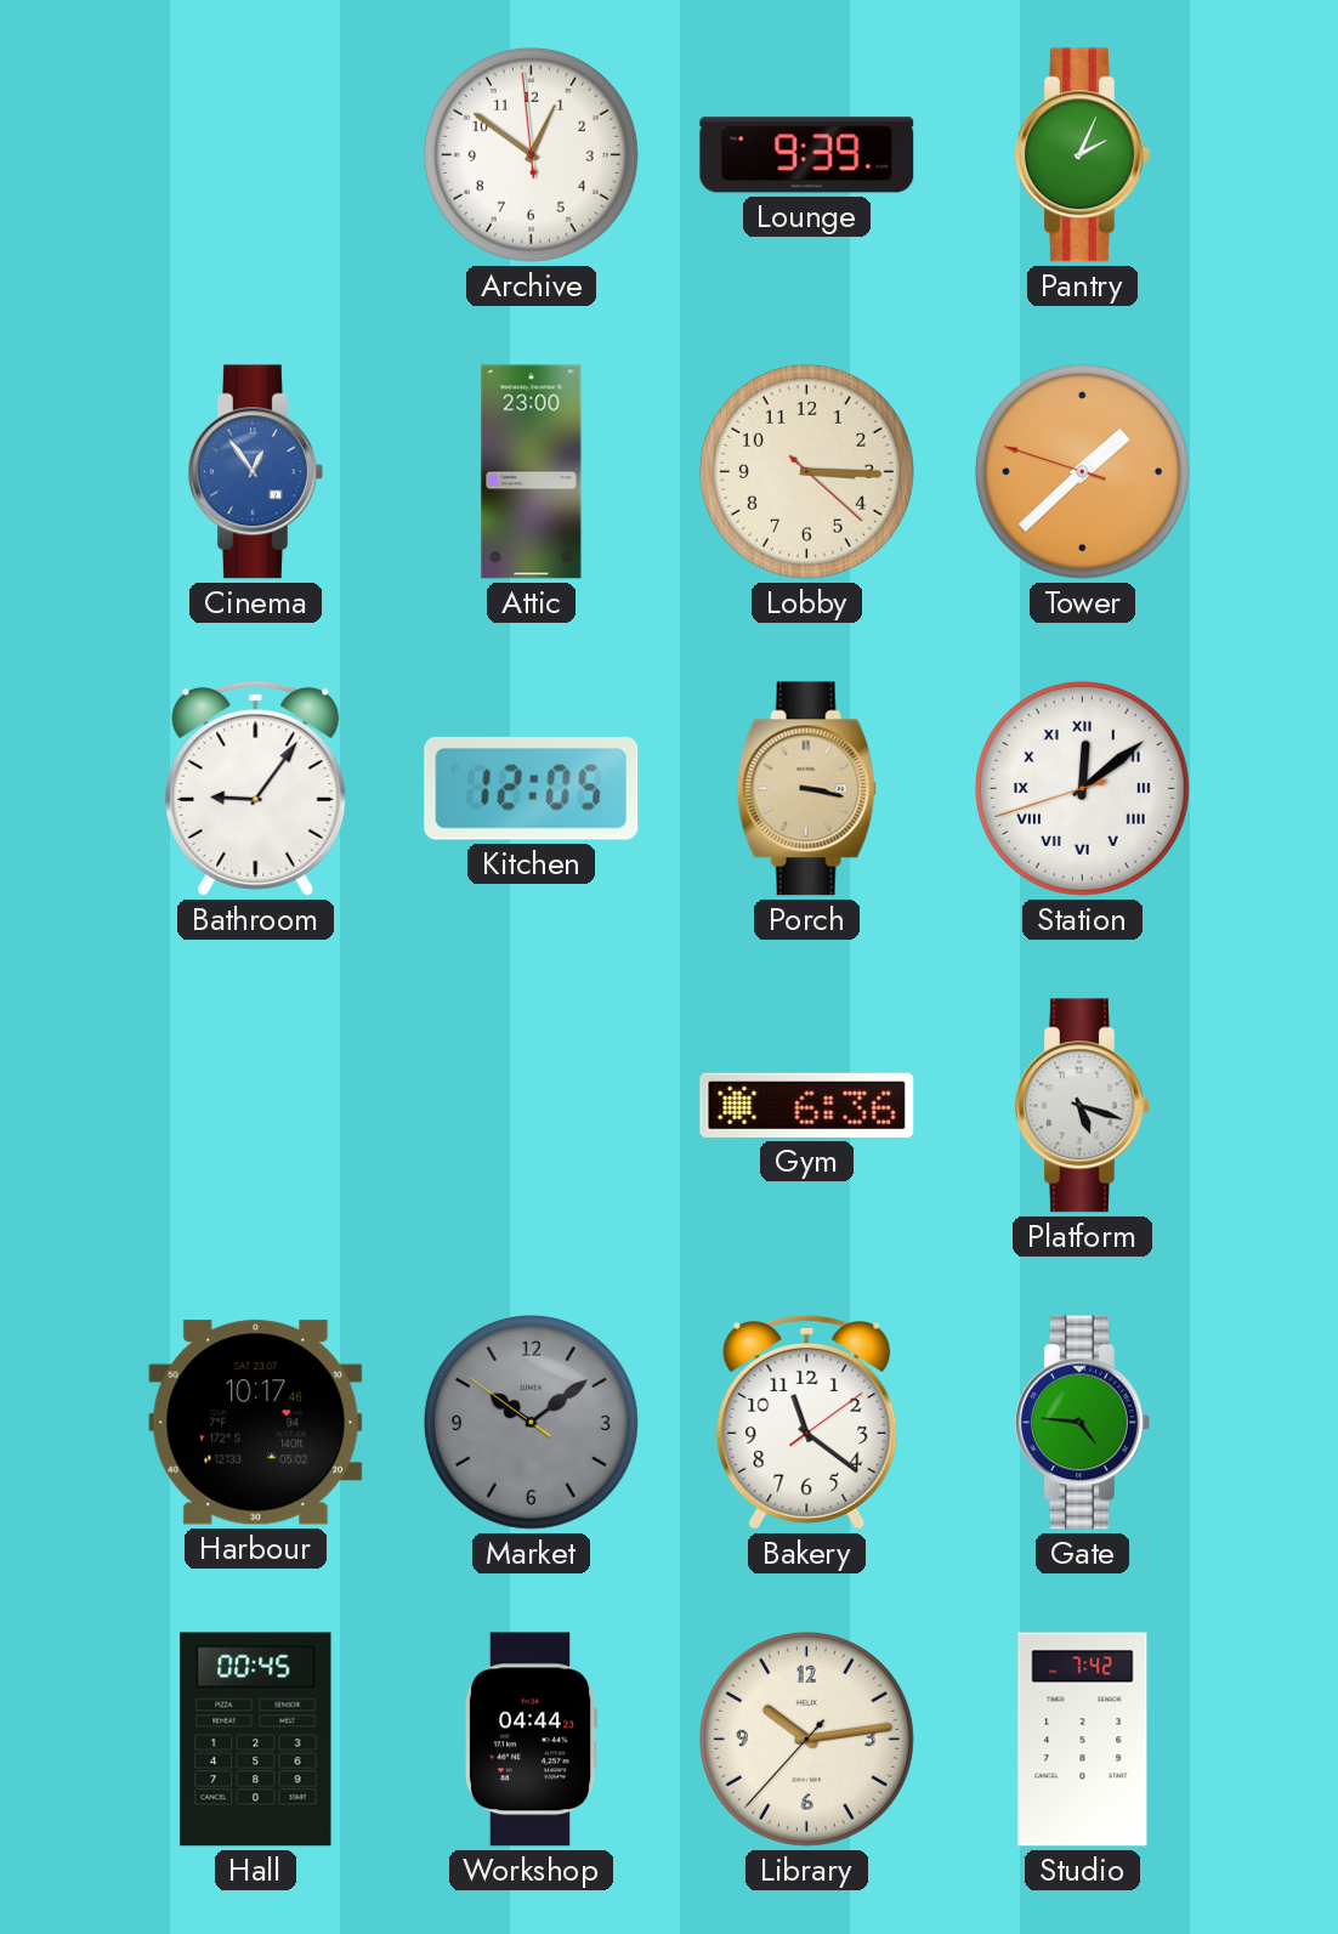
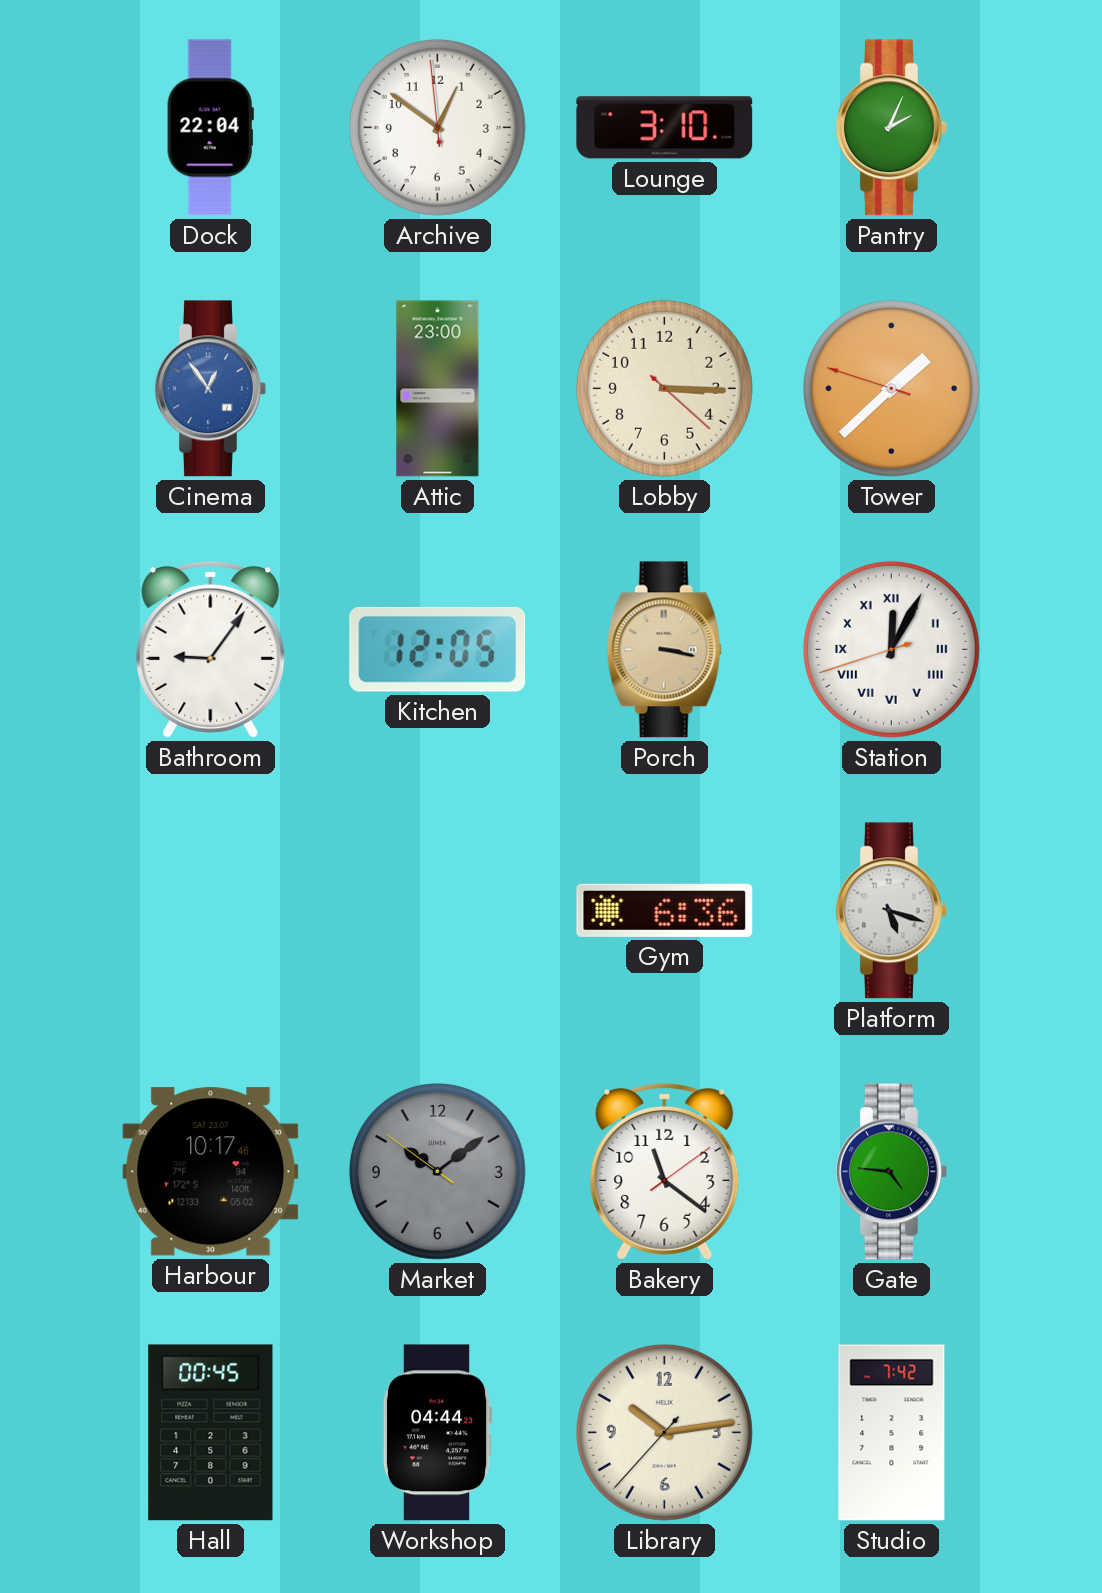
Dock: none -> 22:04 (210, 128)
Lounge: 9:39 -> 3:10 (665, 128)
Station: 12:08 -> 12:04 (891, 649)
